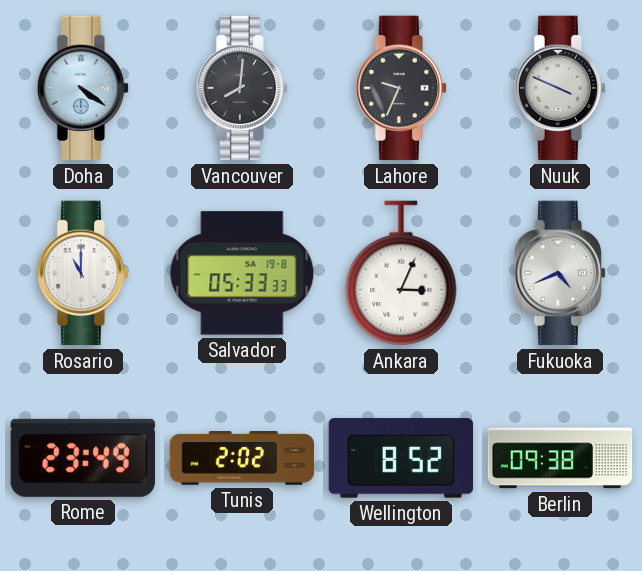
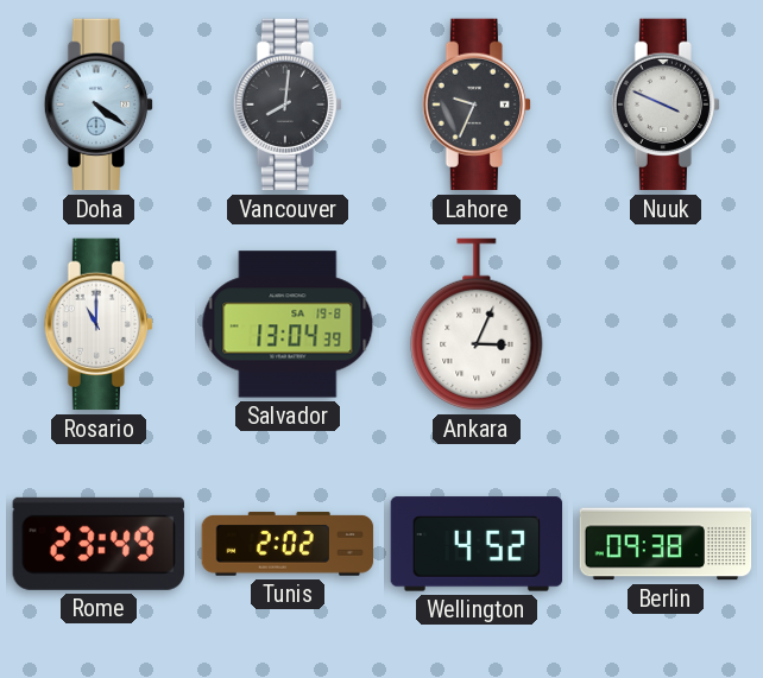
Salvador: 05:33 -> 13:04 (288, 324)
Fukuoka: 4:41 -> none (559, 273)
Wellington: 8:52 -> 4:52 (477, 544)
